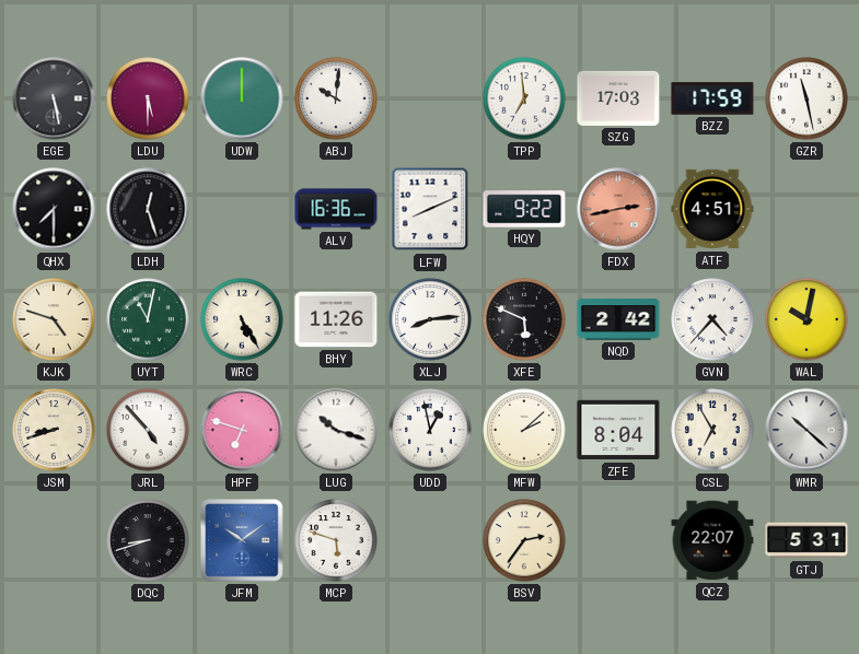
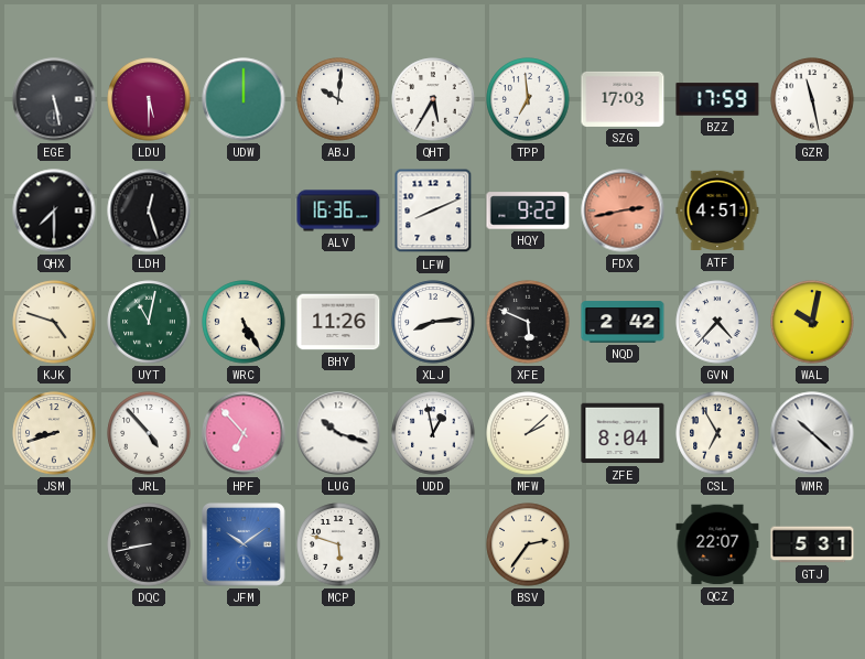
QHT: none -> 5:35 (433, 99)
HPF: 6:48 -> 6:53 (244, 433)
DQC: 8:42 -> 8:43 (149, 544)
